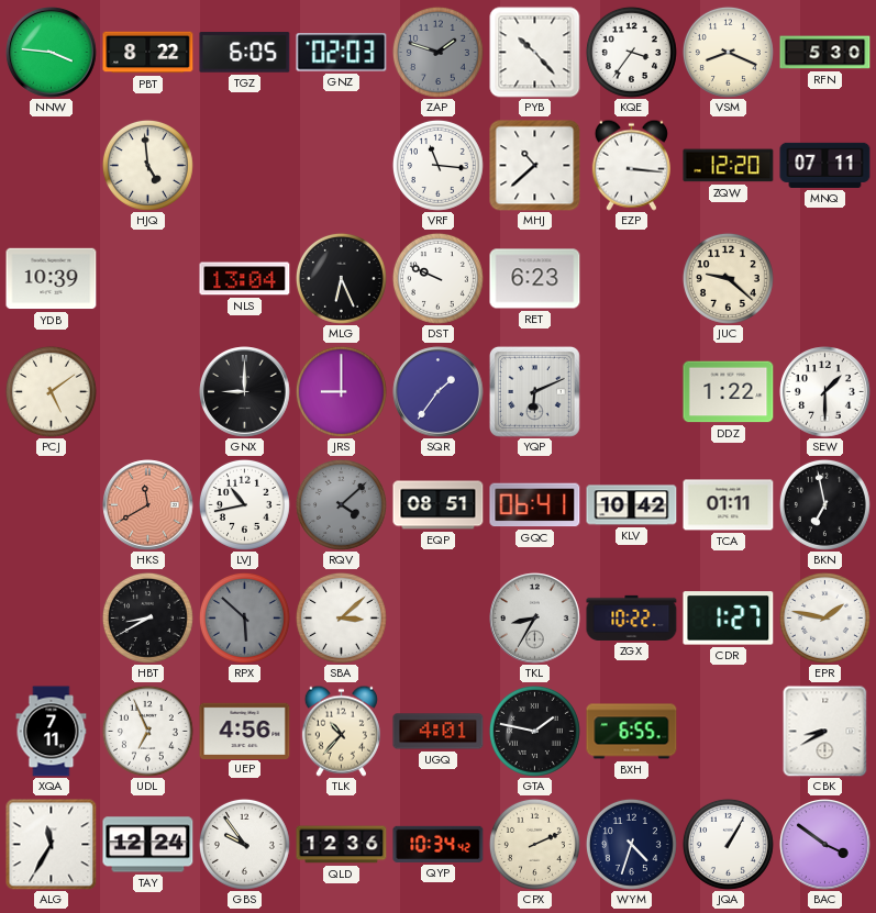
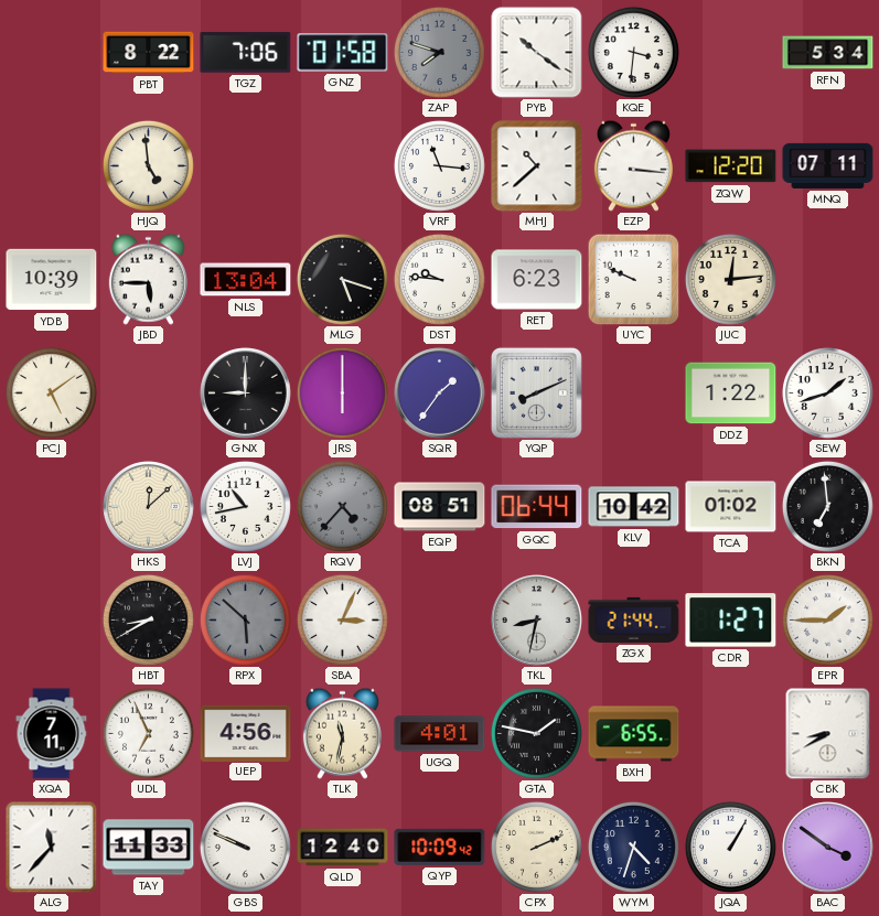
NNW: 3:46 -> none (52, 53)
TGZ: 6:05 -> 7:06 (246, 53)
GNZ: 02:03 -> 01:58 (343, 53)
ZAP: 1:48 -> 7:48 (439, 52)
PYB: 10:23 -> 10:21 (537, 53)
KQE: 3:36 -> 3:31 (633, 52)
VSM: 8:19 -> none (728, 52)
RFN: 5:30 -> 5:34 (828, 53)
JBD: none -> 5:45 (148, 279)
MLG: 6:26 -> 5:18 (342, 279)
DST: 9:49 -> 9:46 (439, 279)
UYC: none -> 9:49 (633, 279)
JUC: 9:22 -> 12:14 (730, 279)
JRS: 9:00 -> 6:00 (342, 392)
YQP: 6:11 -> 8:11 (536, 392)
SEW: 1:30 -> 1:42 (828, 394)
HKS: 11:40 -> 12:08 (149, 507)
HKS dial: salmon -> cream (149, 507)
RQV: 4:08 -> 4:37 (342, 506)
GQC: 06:41 -> 06:44 (537, 507)
TCA: 01:11 -> 01:02 (731, 507)
BKN: 6:58 -> 6:59 (827, 506)
SBA: 3:08 -> 3:04 (342, 619)
TKL: 8:35 -> 8:32 (537, 621)
ZGX: 10:22 -> 21:44 (634, 619)
EPR: 1:47 -> 1:45 (827, 619)
TLK: 10:37 -> 11:32 (342, 733)
ALG: 11:35 -> 11:37 (51, 847)
TAY: 12:24 -> 11:33 (149, 848)
GBS: 9:54 -> 9:49 (245, 847)
QLD: 12:36 -> 12:40 (343, 848)
QYP: 10:34 -> 10:09 (440, 847)
